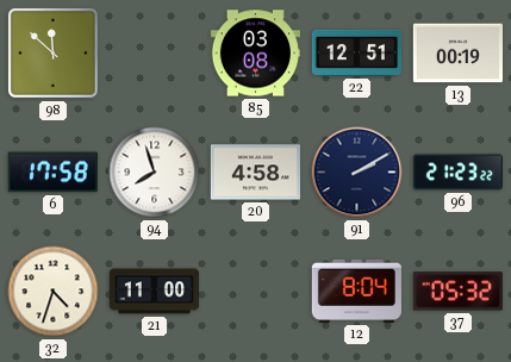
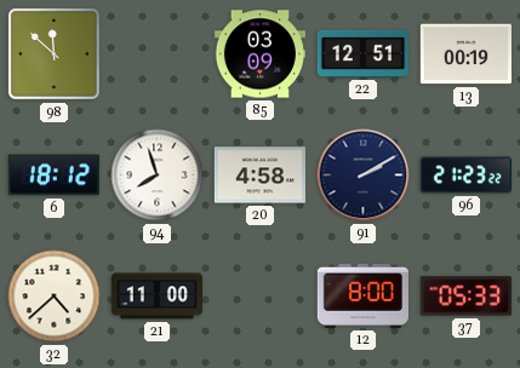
85: 03:08 -> 03:09 (259, 54)
6: 17:58 -> 18:12 (53, 176)
32: 4:33 -> 4:38 (55, 297)
12: 8:04 -> 8:00 (362, 295)
37: 05:32 -> 05:33 (465, 297)
